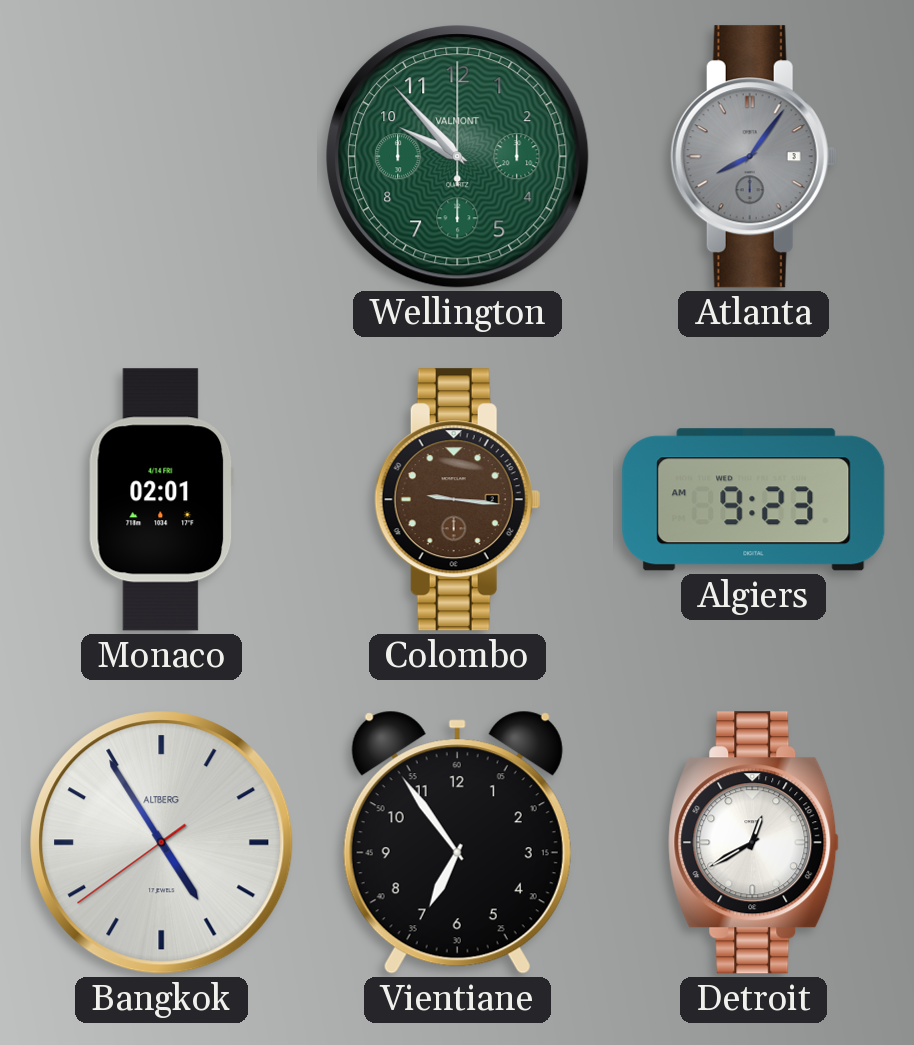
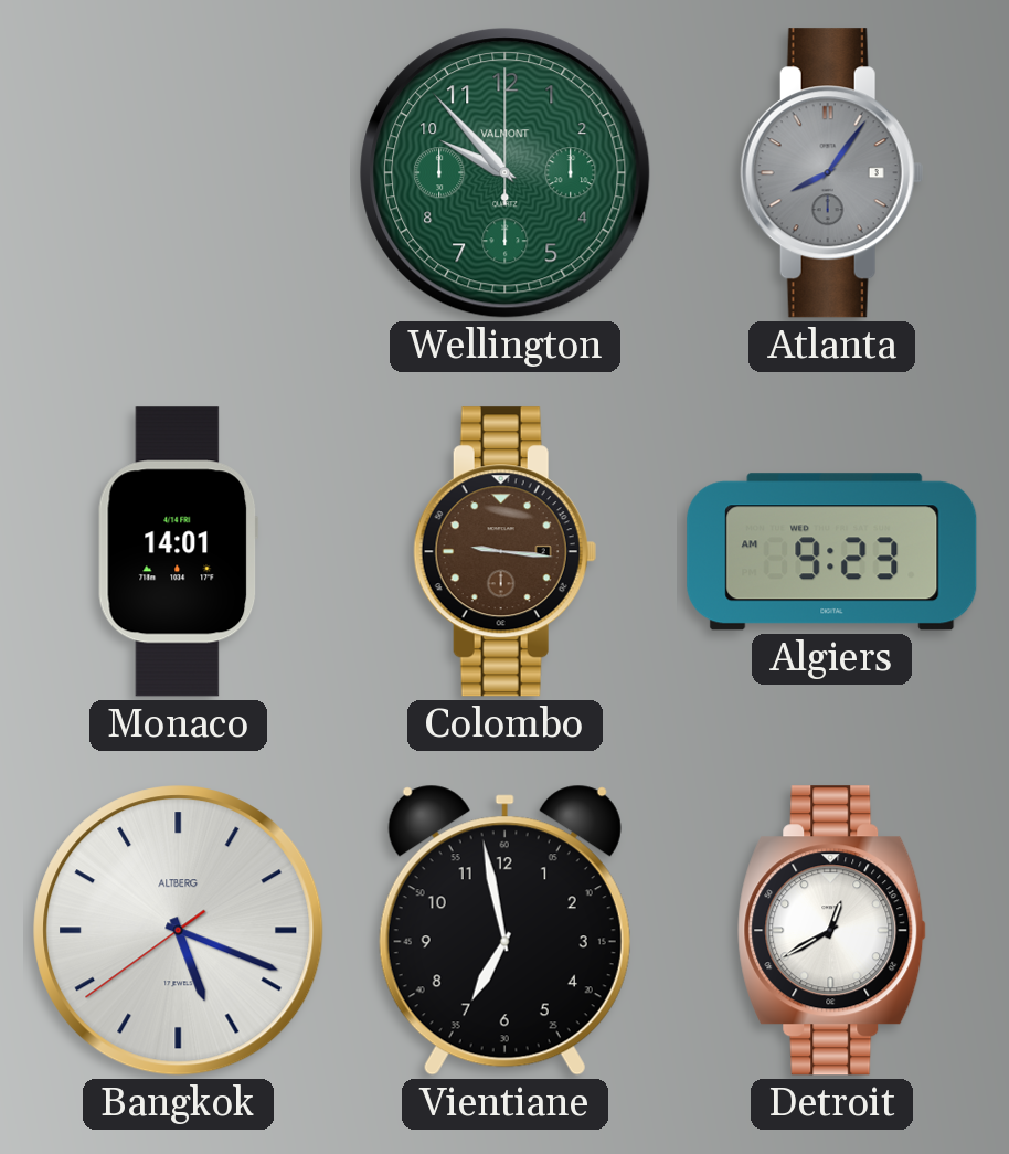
Monaco: 02:01 -> 14:01 (179, 552)
Bangkok: 4:54 -> 5:18 (179, 931)
Vientiane: 6:54 -> 6:58 (504, 930)
